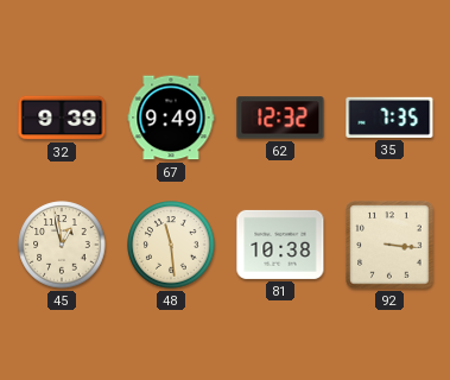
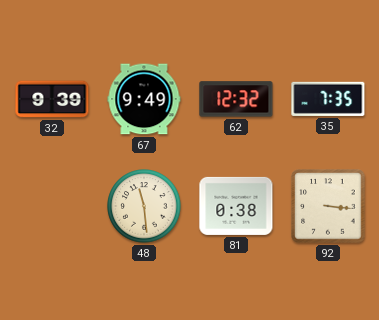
45: 12:58 -> none (62, 245)
81: 10:38 -> 0:38 (236, 206)
